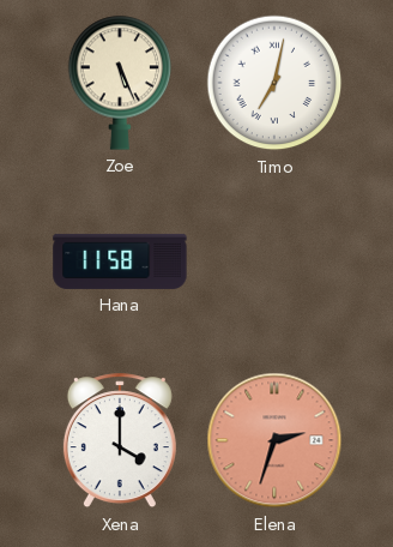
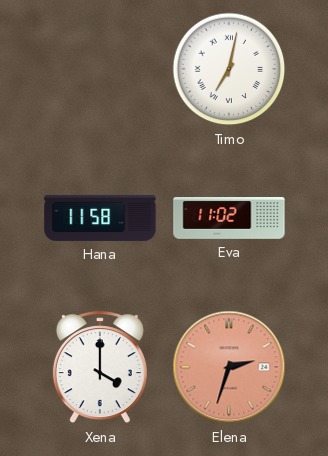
Zoe: 5:26 -> none (120, 83)
Eva: none -> 11:02 (229, 218)
